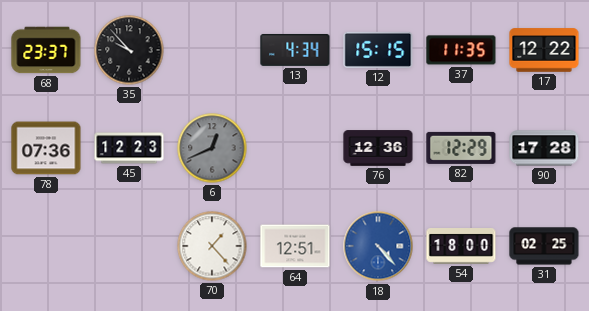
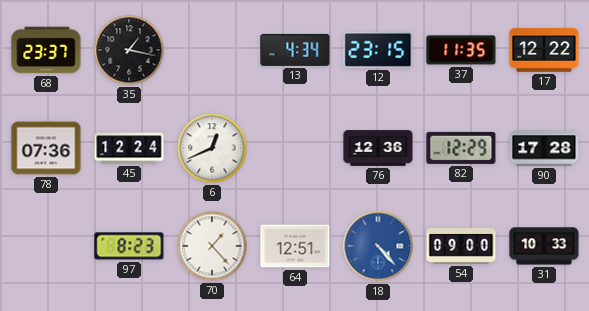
35: 9:53 -> 1:17 (129, 50)
12: 15:15 -> 23:15 (378, 50)
45: 12:23 -> 12:24 (129, 148)
6 dial: grey -> white (212, 148)
97: none -> 8:23 (129, 246)
54: 18:00 -> 09:00 (461, 247)
31: 02:25 -> 10:33 (544, 246)
